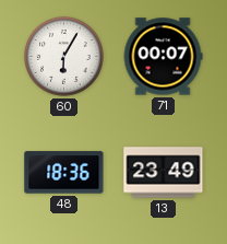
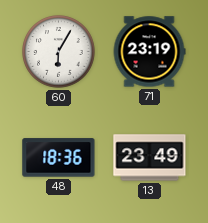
71: 00:07 -> 23:19 (149, 52)
